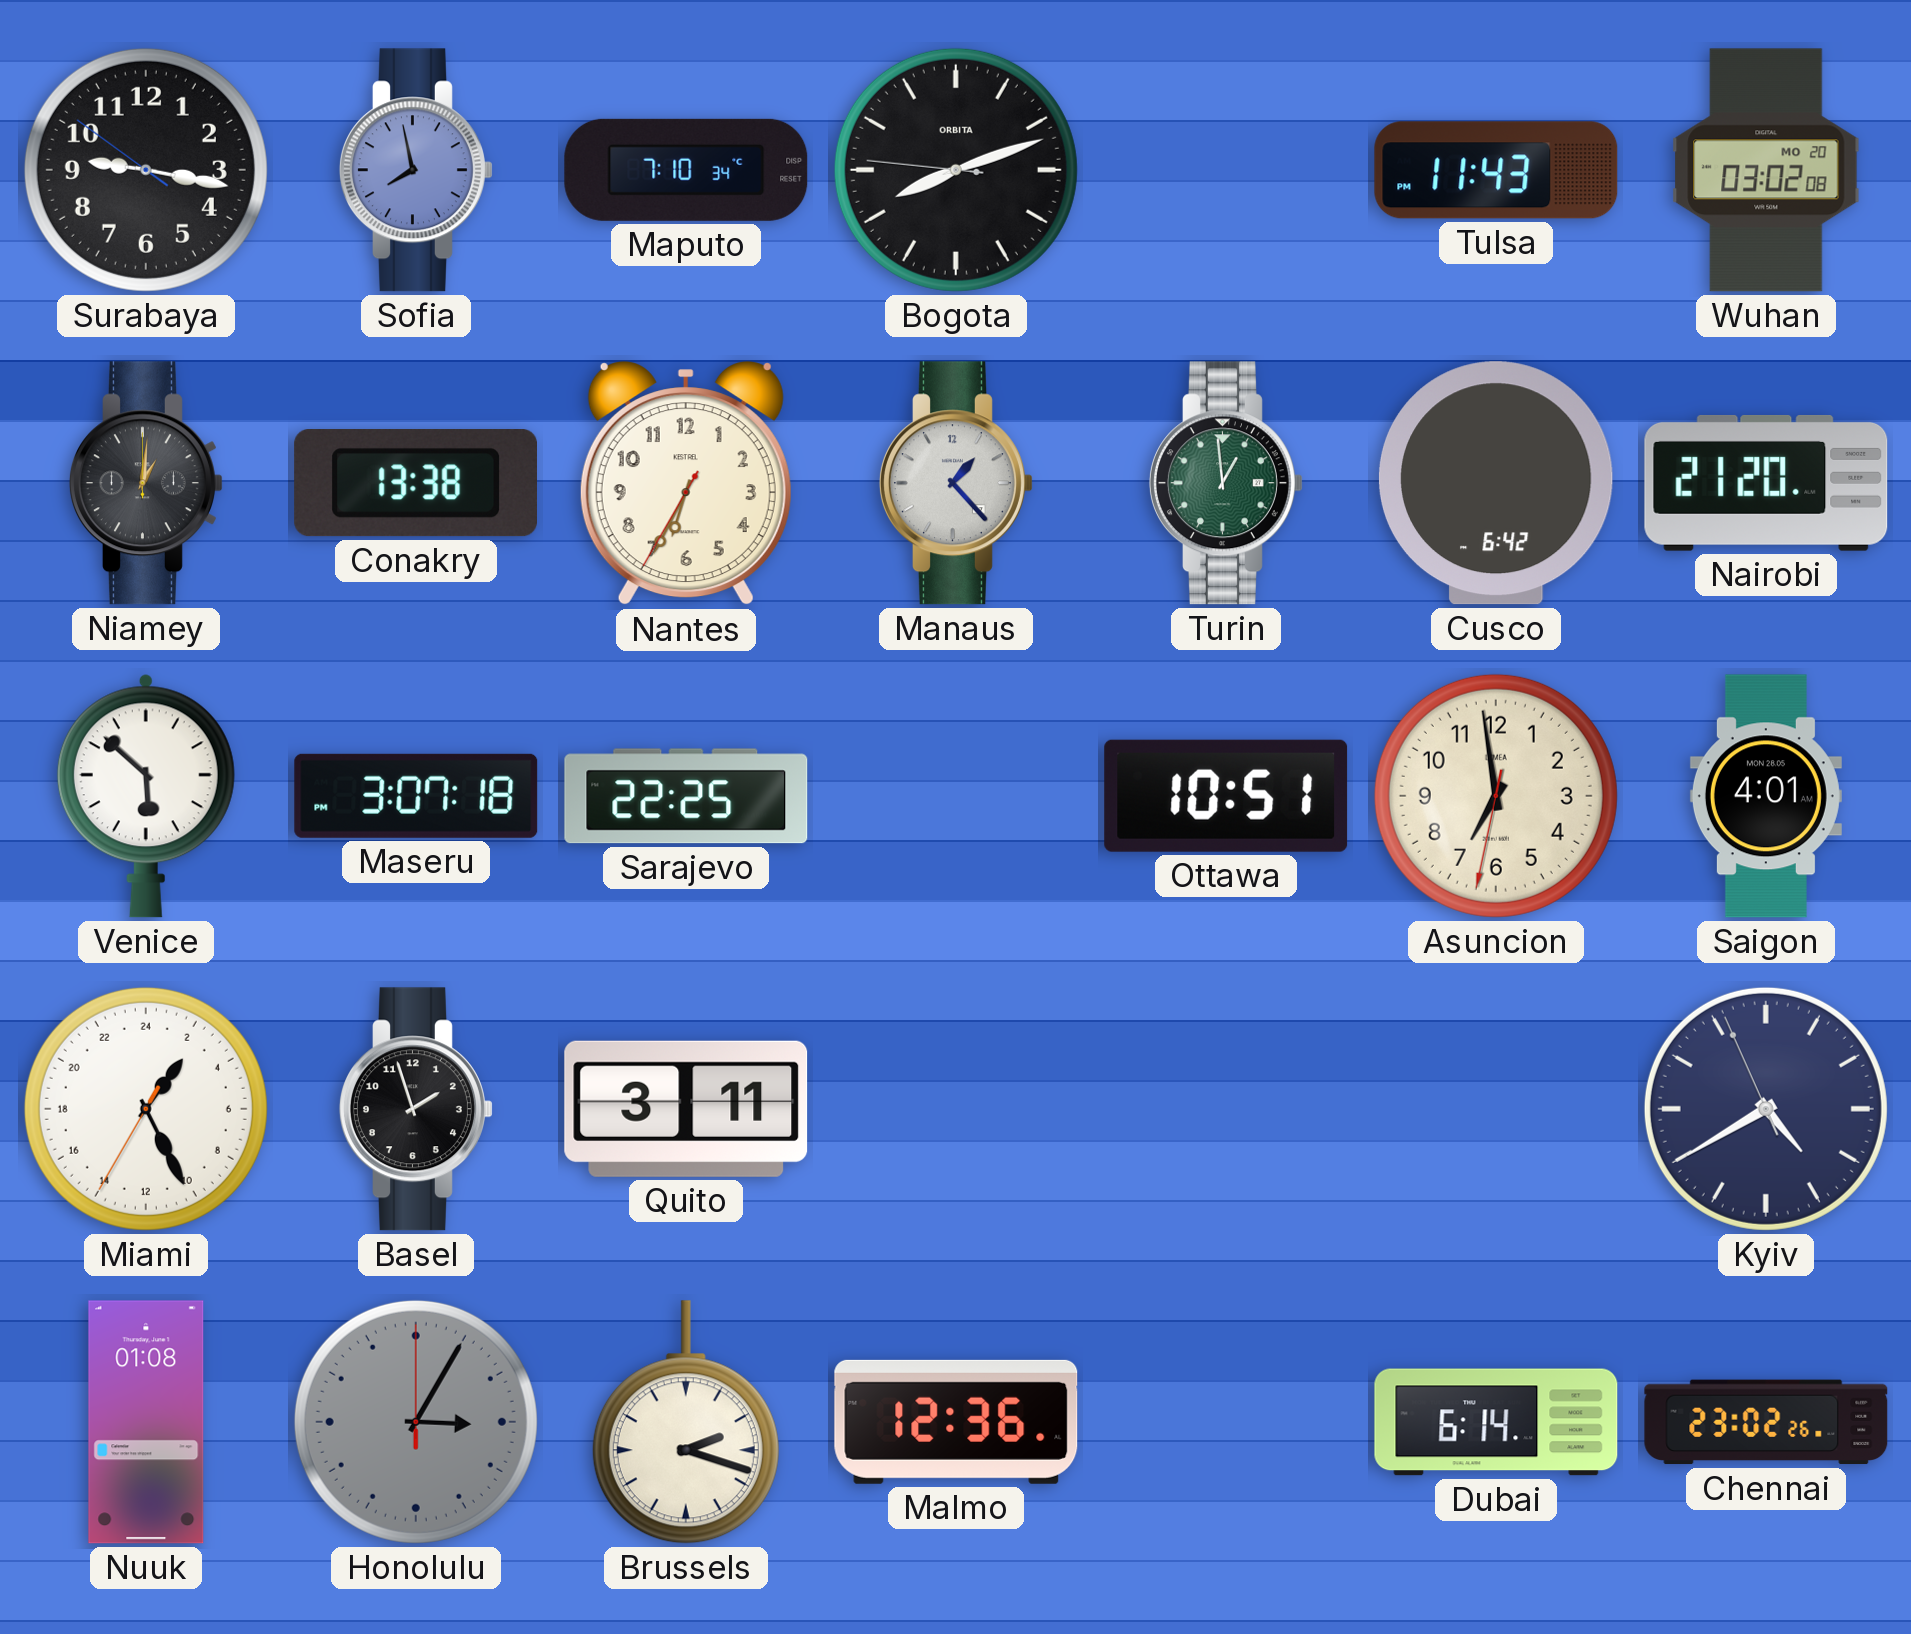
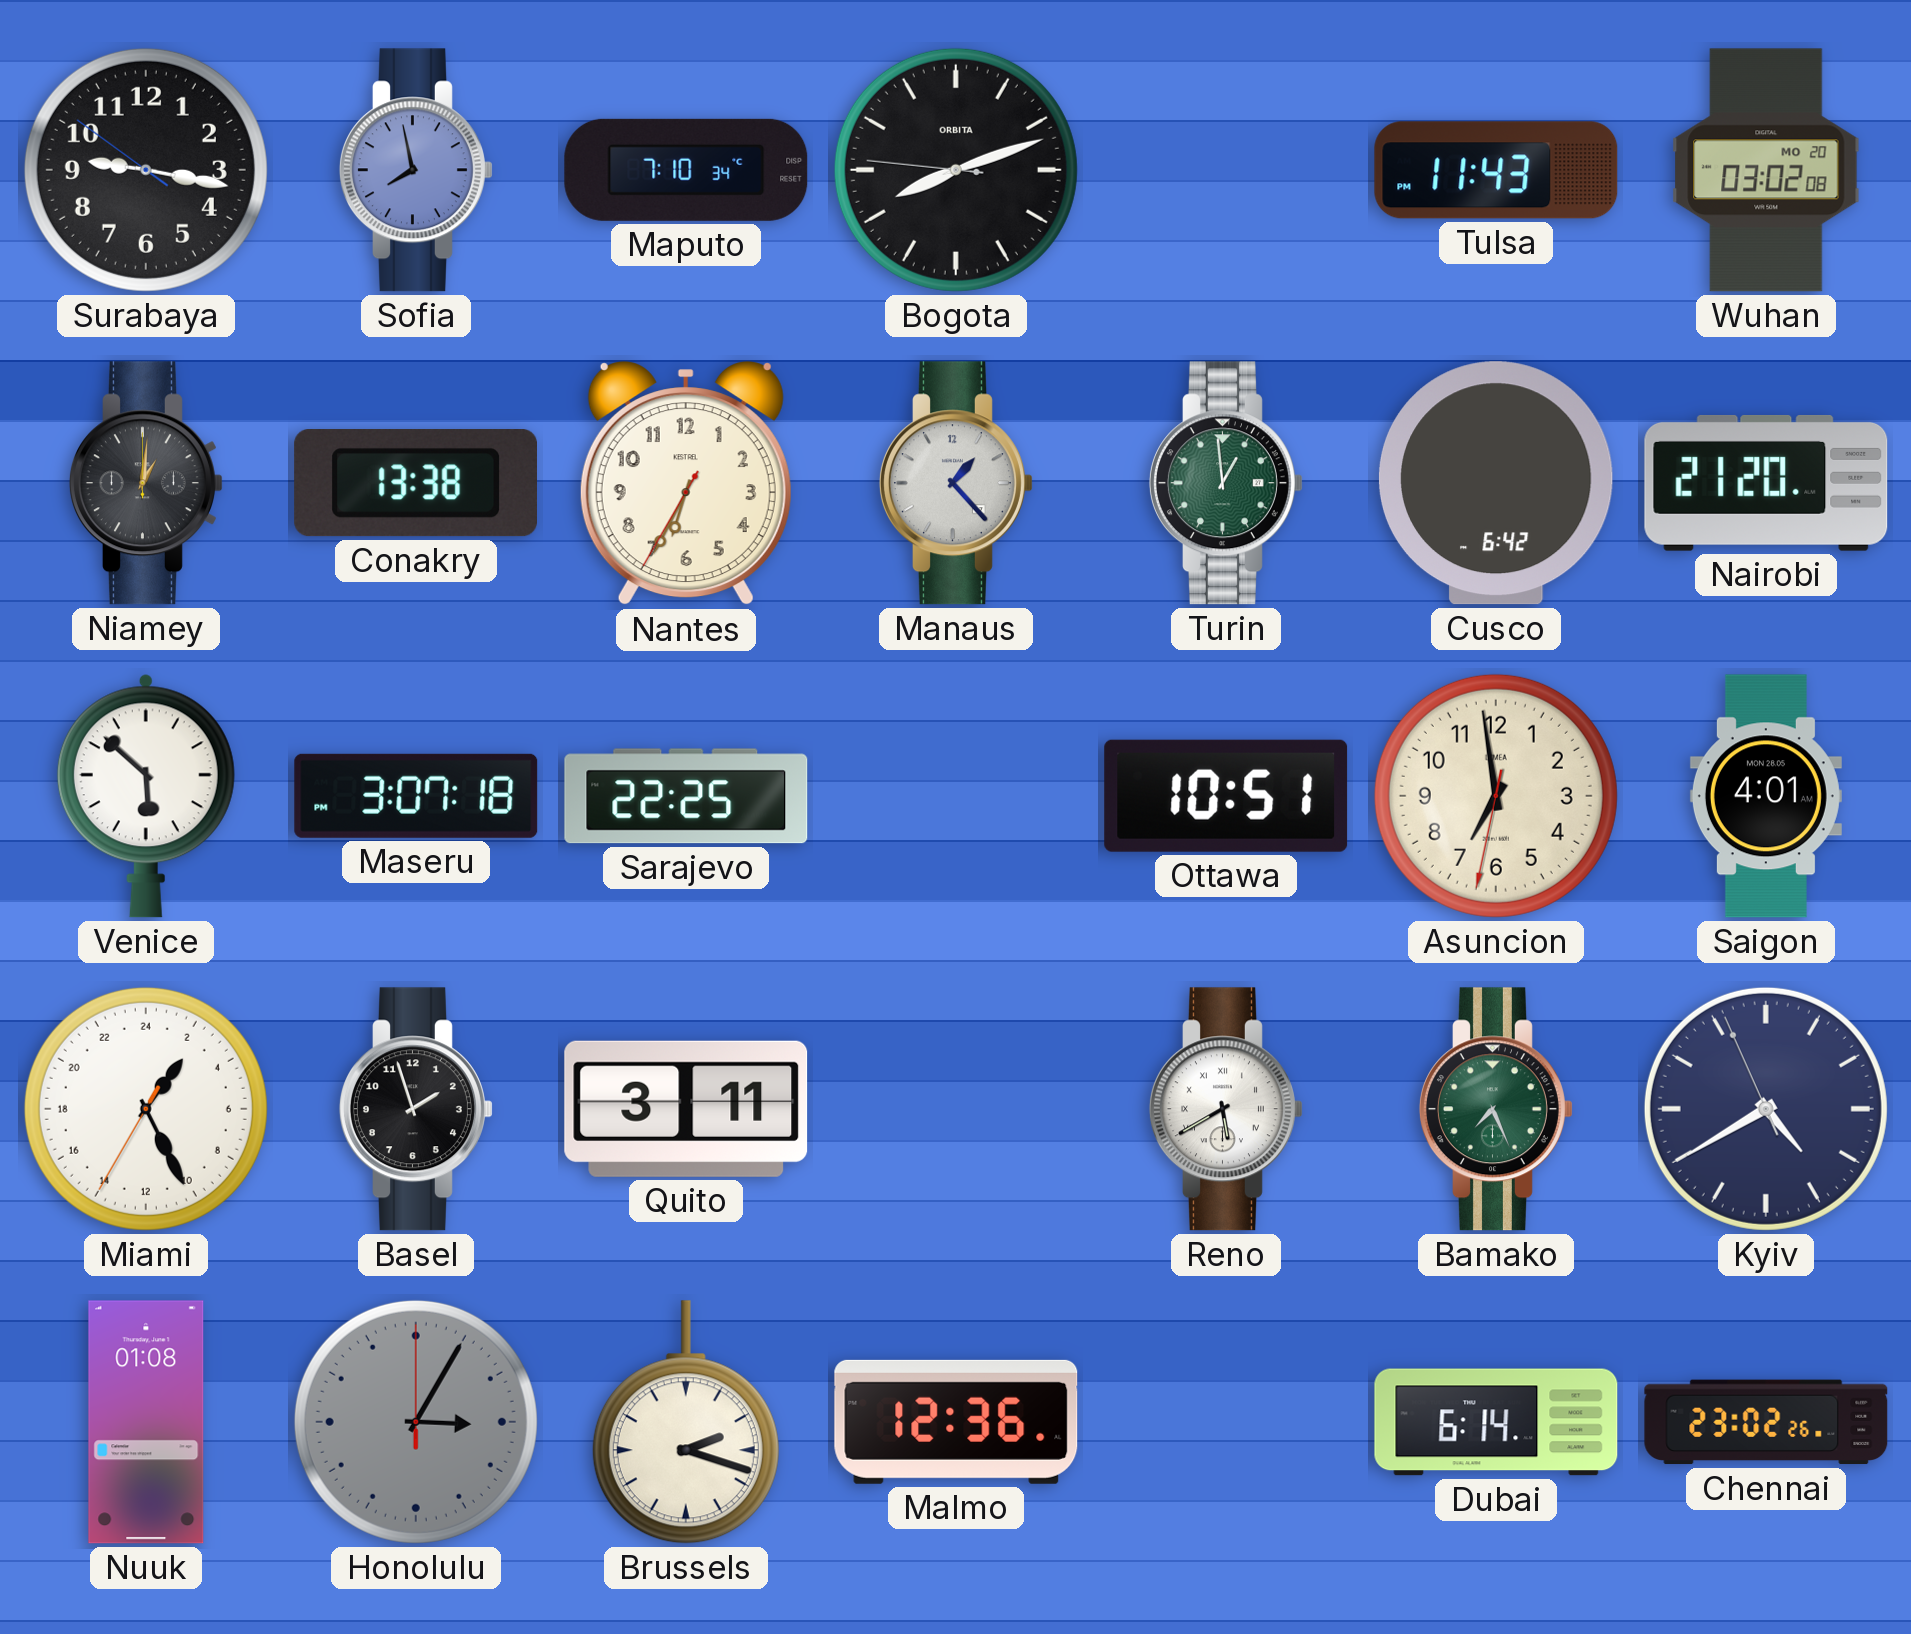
Reno: none -> 5:40 (1226, 1109)
Bamako: none -> 7:26 (1496, 1109)
